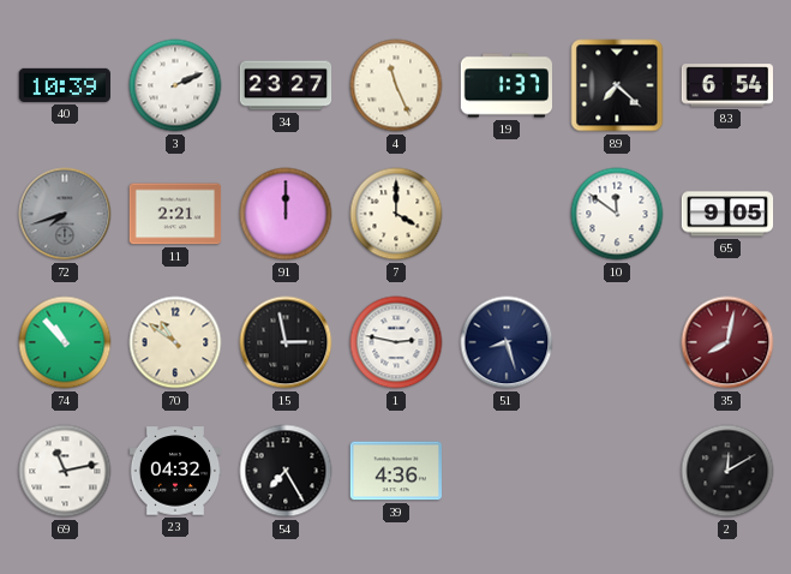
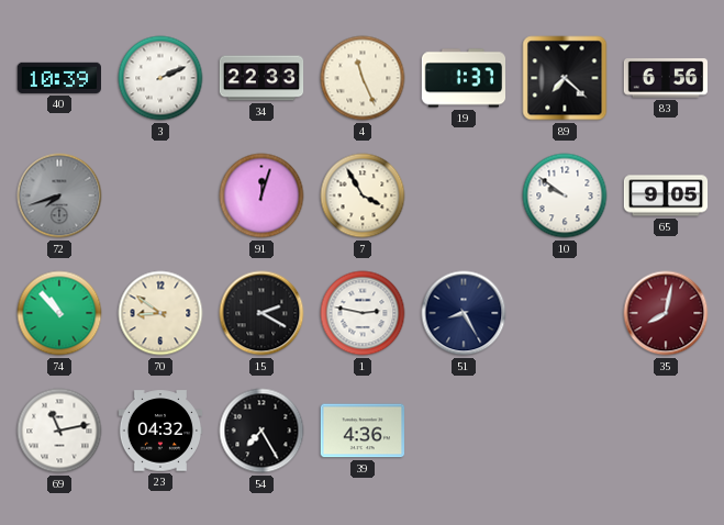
34: 23:27 -> 22:33 (261, 78)
83: 6:54 -> 6:56 (665, 78)
11: 2:21 -> none (175, 214)
91: 12:00 -> 12:03 (261, 196)
7: 4:00 -> 3:55 (363, 196)
10: 11:51 -> 9:51 (565, 196)
70: 10:51 -> 8:51 (160, 313)
15: 2:58 -> 2:20 (261, 313)
51: 8:27 -> 8:25 (464, 313)
2: 12:10 -> none (727, 471)
